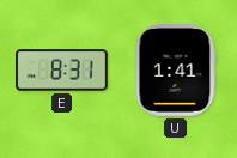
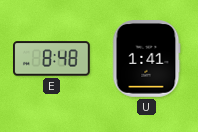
E: 8:31 -> 8:48 (52, 59)
